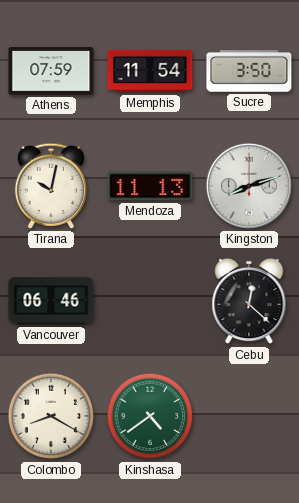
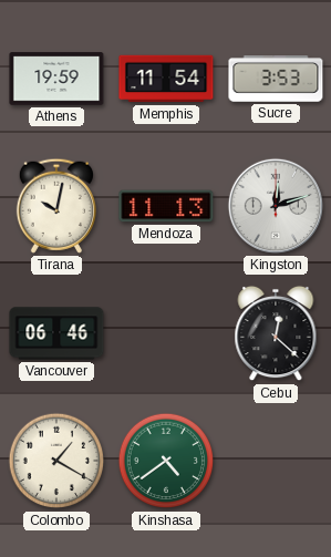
Athens: 07:59 -> 19:59 (56, 79)
Sucre: 3:50 -> 3:53 (276, 79)
Kingston: 8:12 -> 12:12 (276, 206)
Colombo: 8:20 -> 1:20 (56, 461)
